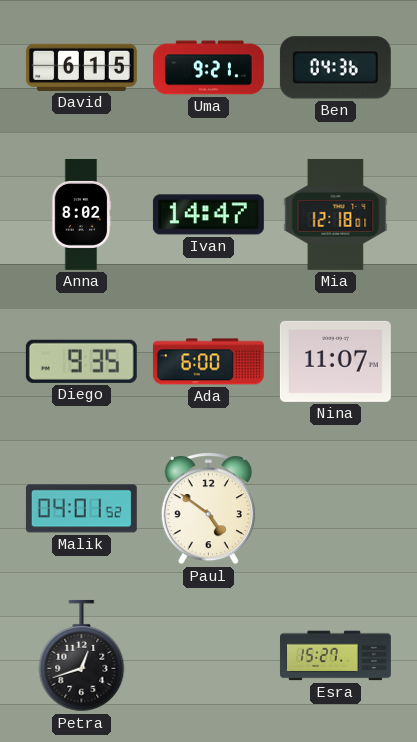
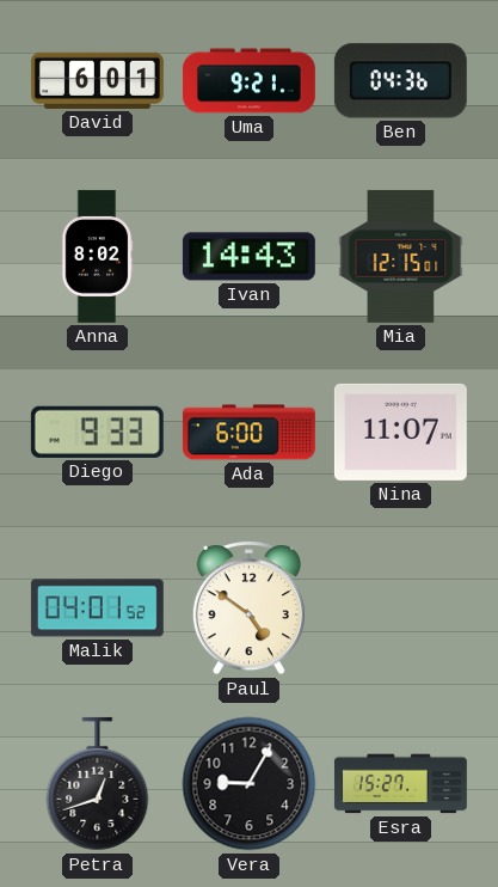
David: 6:15 -> 6:01 (97, 80)
Ivan: 14:47 -> 14:43 (248, 257)
Mia: 12:18 -> 12:15 (401, 256)
Diego: 9:35 -> 9:33 (97, 432)
Vera: none -> 9:05 (250, 784)
